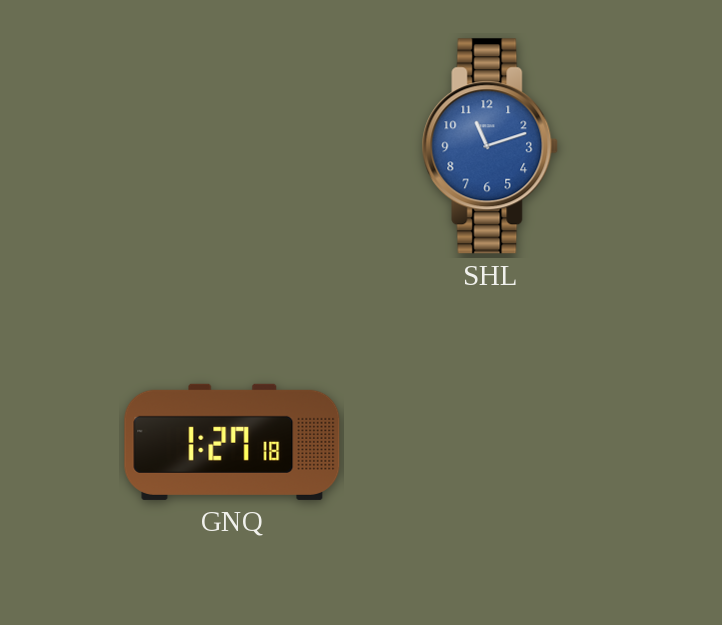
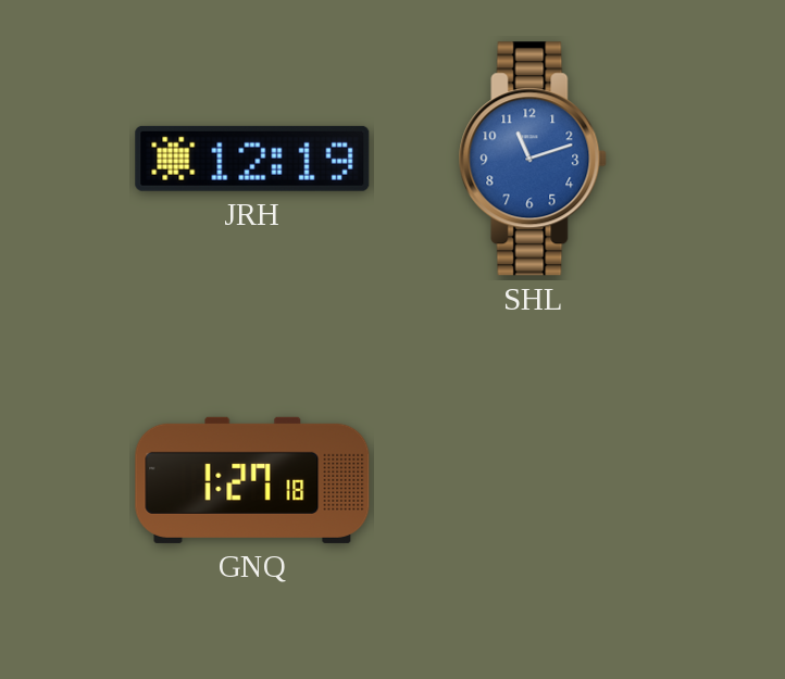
JRH: none -> 12:19 (252, 159)
